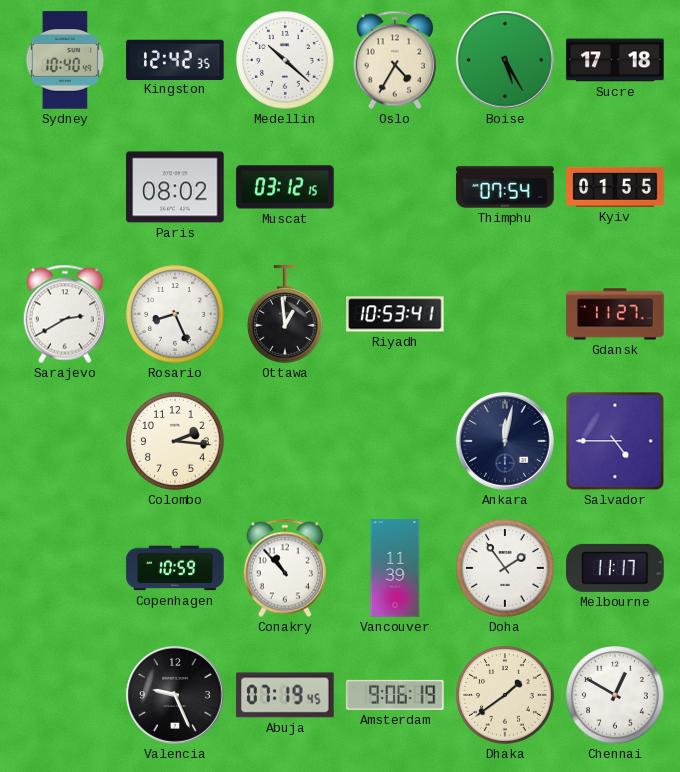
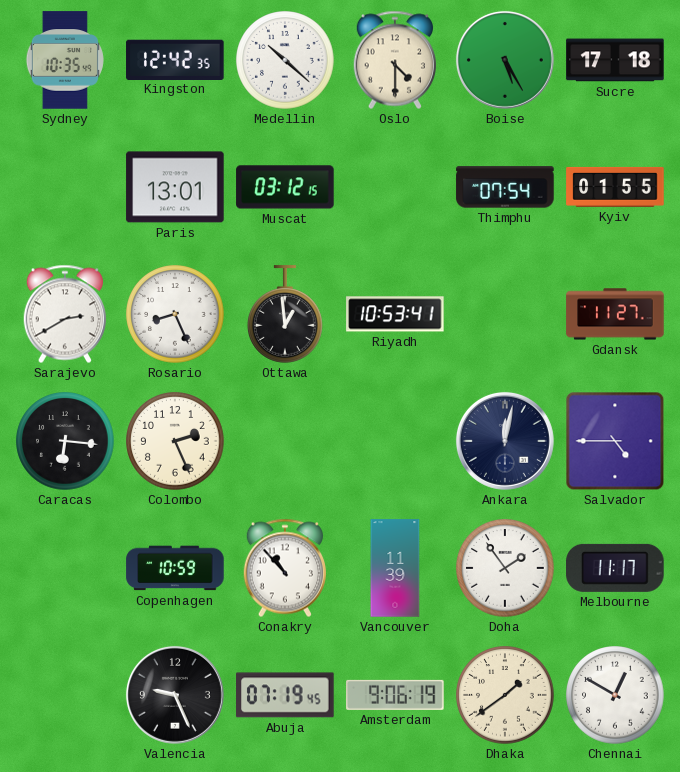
Sydney: 10:40 -> 10:35 (65, 60)
Oslo: 4:35 -> 4:30 (394, 60)
Paris: 08:02 -> 13:01 (175, 187)
Caracas: none -> 6:16 (65, 441)
Colombo: 2:16 -> 2:26 (175, 441)
